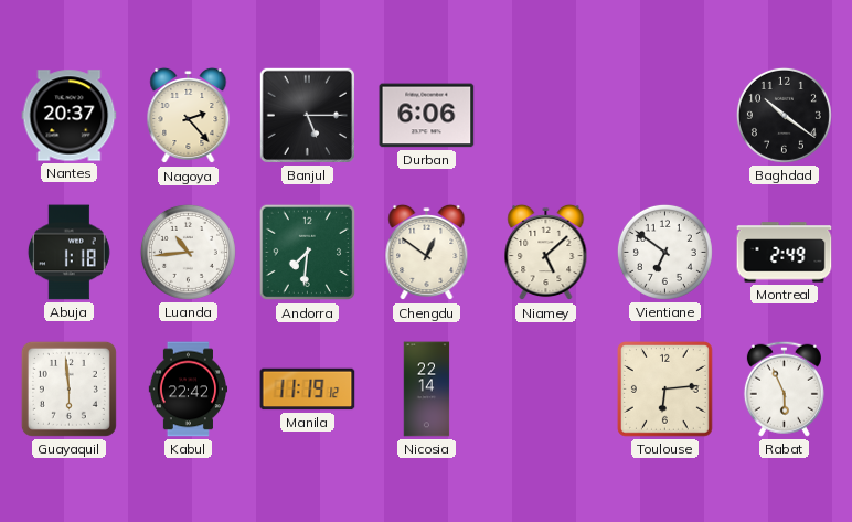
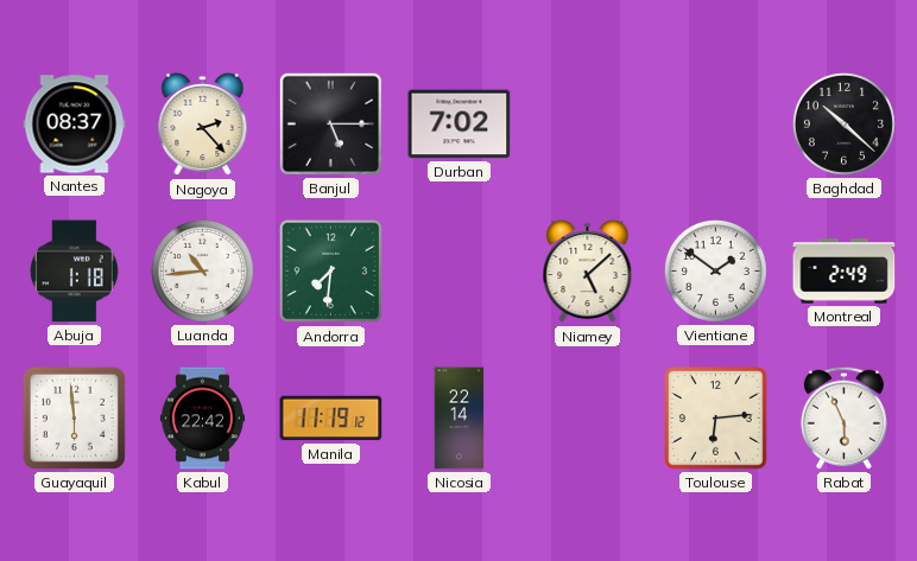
Nantes: 20:37 -> 08:37 (75, 125)
Durban: 6:06 -> 7:02 (460, 125)
Baghdad: 10:21 -> 10:22 (843, 123)
Chengdu: 12:51 -> none (427, 253)
Vientiane: 6:51 -> 1:51 (715, 270)
